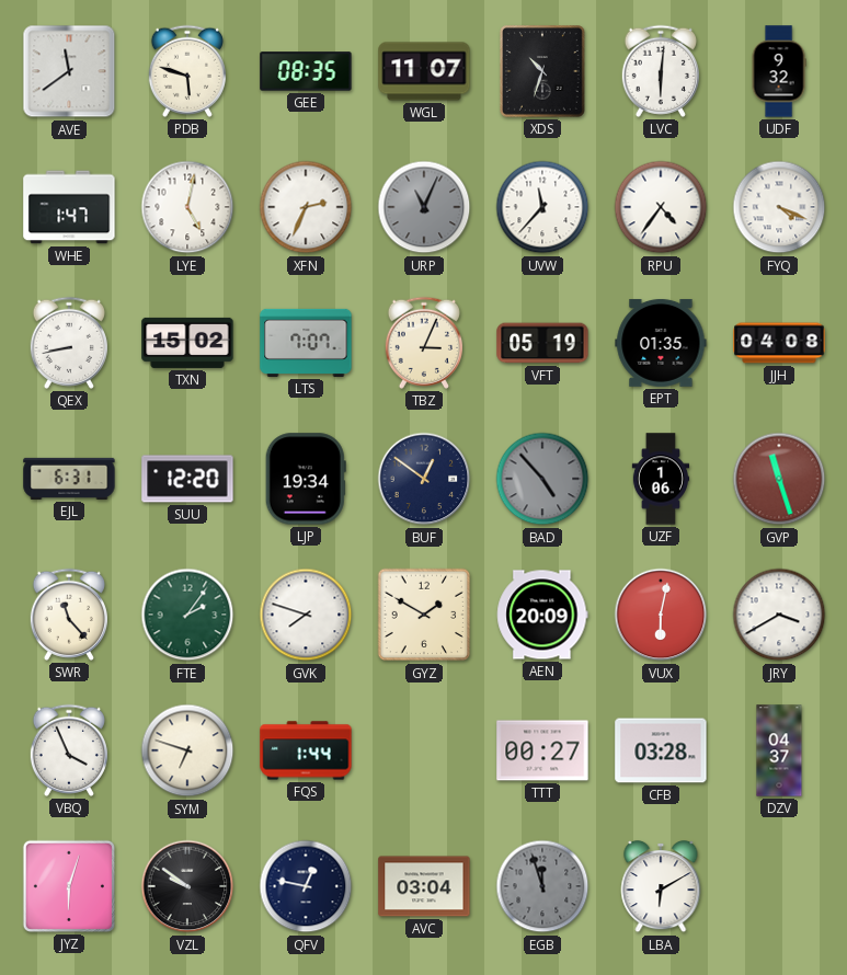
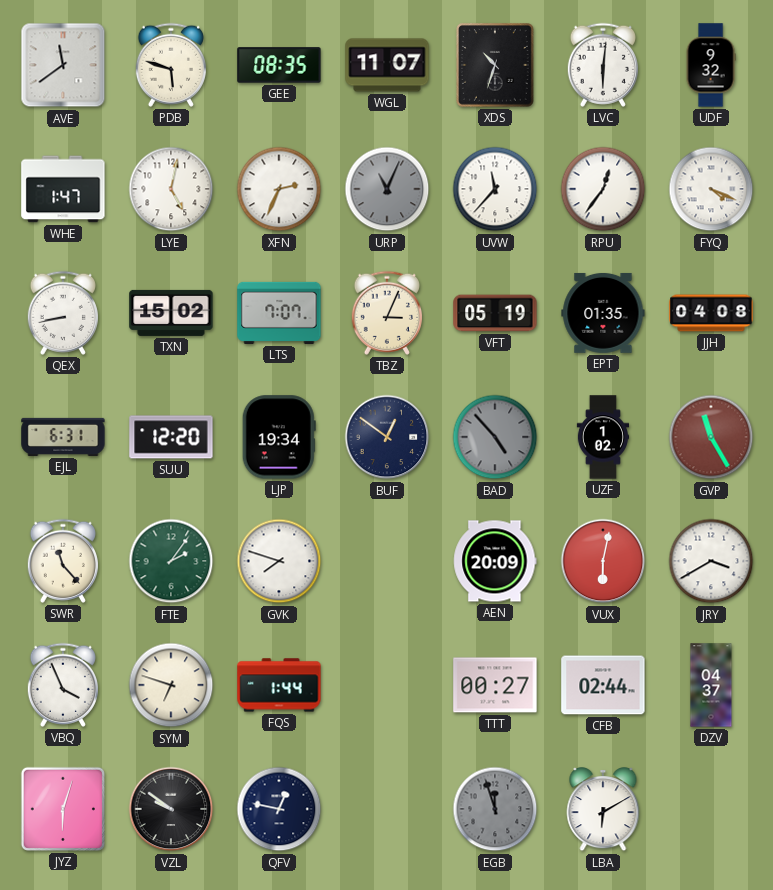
RPU: 4:36 -> 12:36 (603, 189)
UZF: 1:06 -> 1:02 (603, 437)
GVP: 11:27 -> 11:25 (711, 437)
GYZ: 1:50 -> none (424, 615)
CFB: 03:28 -> 02:44 (603, 685)
AVC: 03:04 -> none (424, 886)
